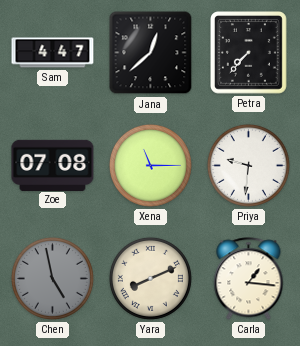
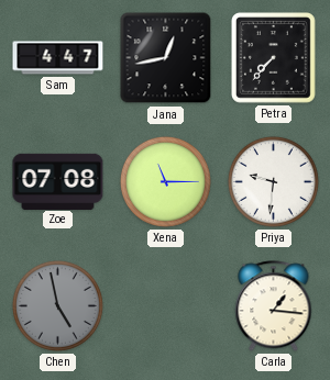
Jana: 12:38 -> 12:43 (166, 58)
Yara: 8:11 -> none (150, 278)
